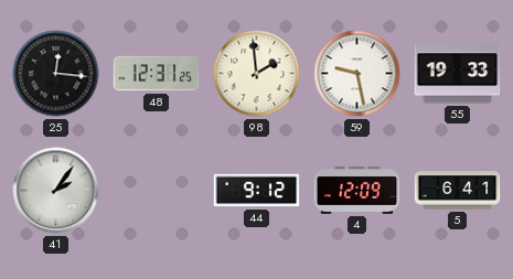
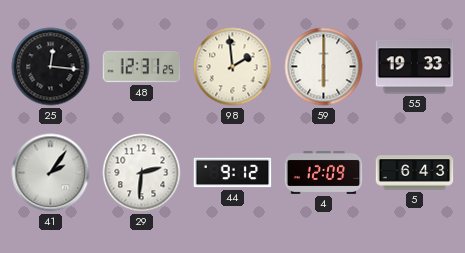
59: 9:28 -> 6:00 (324, 67)
29: none -> 2:31 (142, 173)
5: 6:41 -> 6:43 (415, 173)
